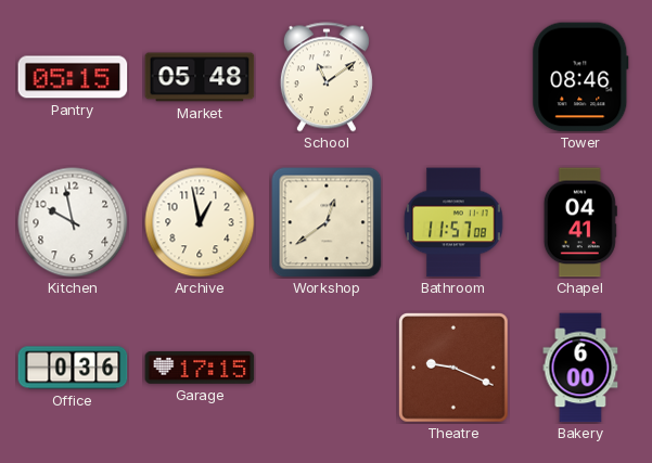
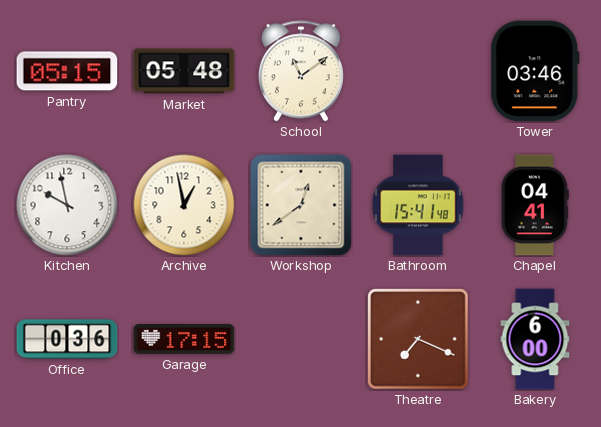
Tower: 08:46 -> 03:46 (535, 71)
Bathroom: 11:57 -> 15:41 (418, 205)
Theatre: 9:19 -> 7:19 (419, 340)
